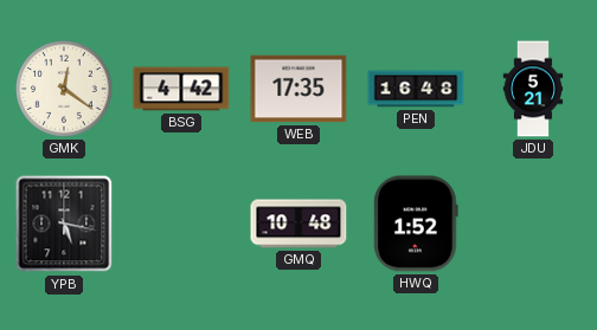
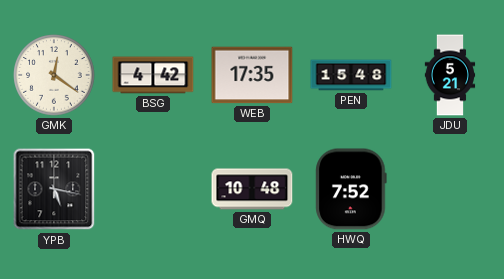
PEN: 16:48 -> 15:48 (351, 75)
HWQ: 1:52 -> 7:52 (351, 189)
